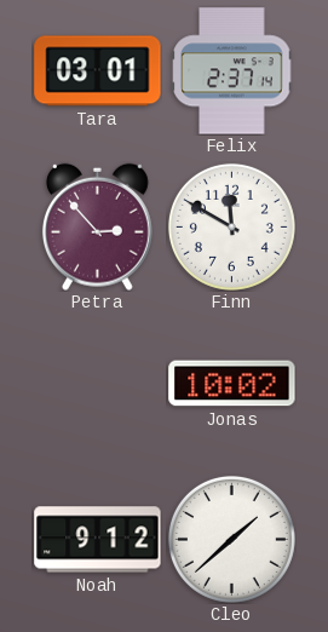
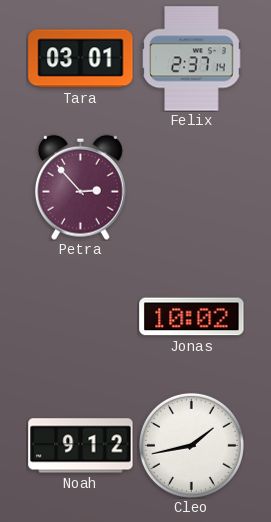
Finn: 11:50 -> none (231, 226)
Cleo: 1:38 -> 1:43 (191, 445)
